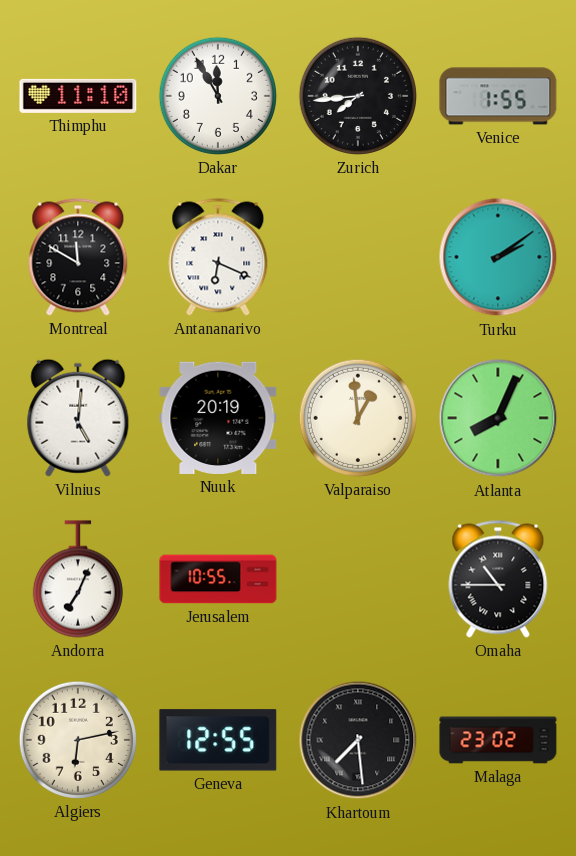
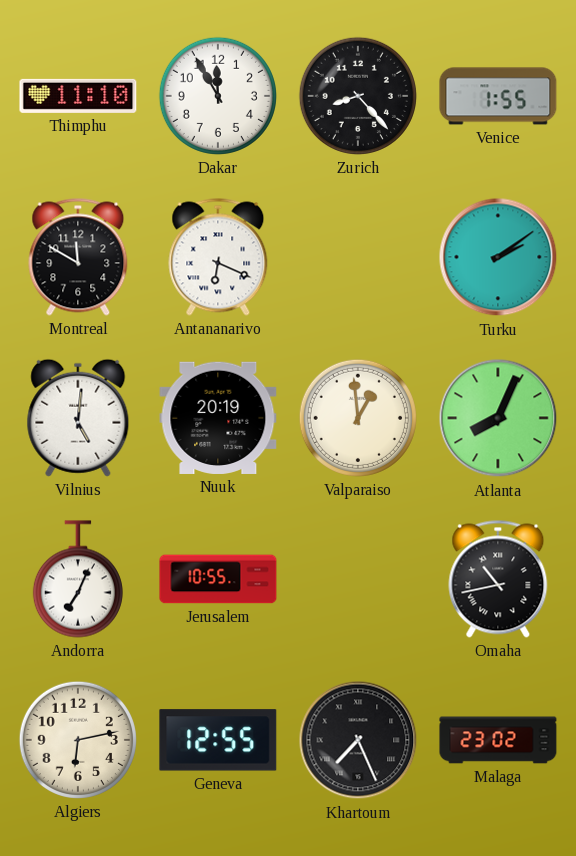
Zurich: 7:44 -> 8:23 (358, 96)
Omaha: 10:45 -> 10:43 (498, 579)
Khartoum: 7:29 -> 7:26 (358, 740)
